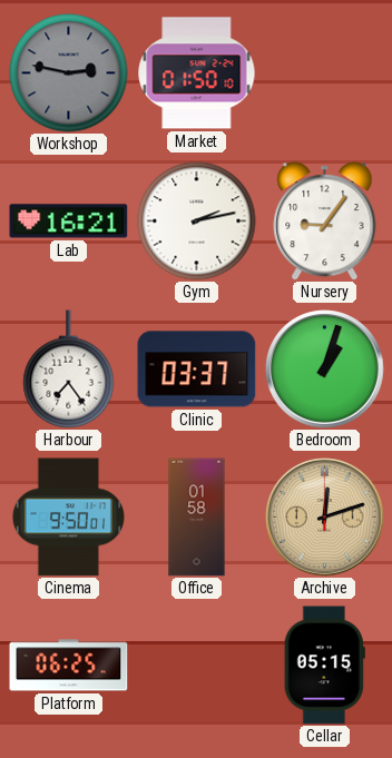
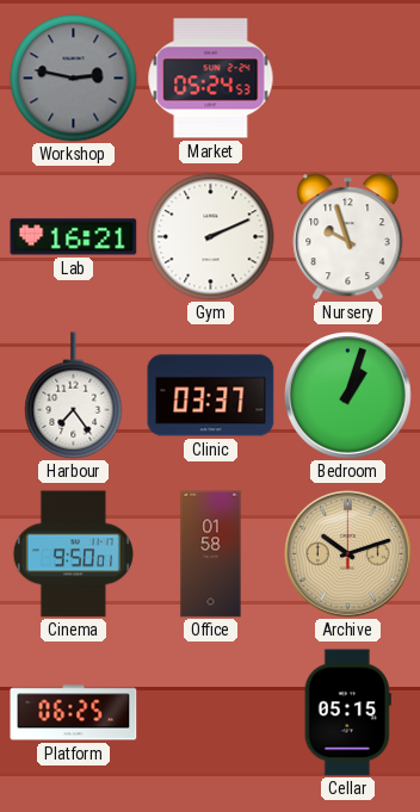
Market: 01:50 -> 05:24 (211, 79)
Gym: 2:13 -> 2:11 (211, 237)
Nursery: 9:06 -> 9:57 (348, 237)
Archive: 12:12 -> 10:12 (348, 554)
